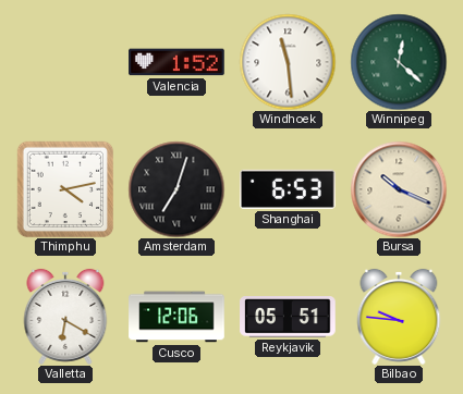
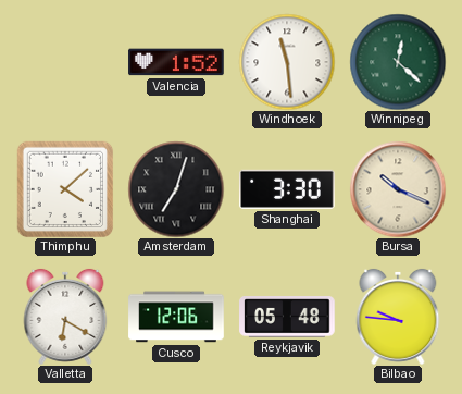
Thimphu: 4:13 -> 4:08 (65, 189)
Shanghai: 6:53 -> 3:30 (287, 189)
Reykjavik: 05:51 -> 05:48 (287, 317)
